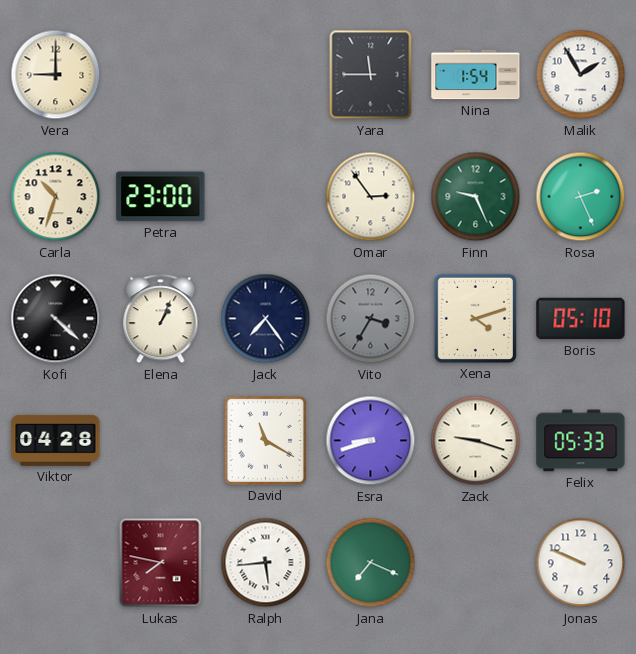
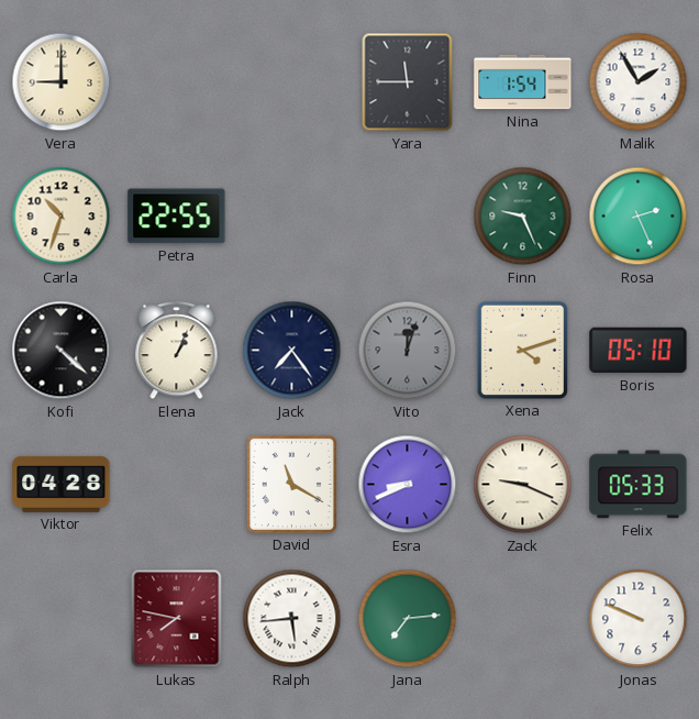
Petra: 23:00 -> 22:55 (177, 217)
Omar: 2:54 -> none (371, 197)
Vito: 3:35 -> 12:03 (408, 351)
Esra: 8:42 -> 8:41 (408, 485)
Zack: 9:18 -> 9:19 (523, 485)
Jana: 7:19 -> 7:14 (408, 619)
